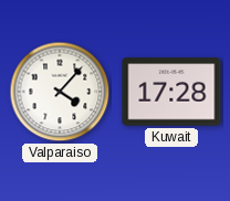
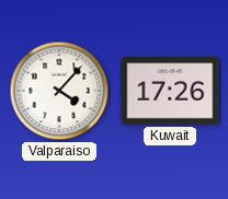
Kuwait: 17:28 -> 17:26 (170, 91)
